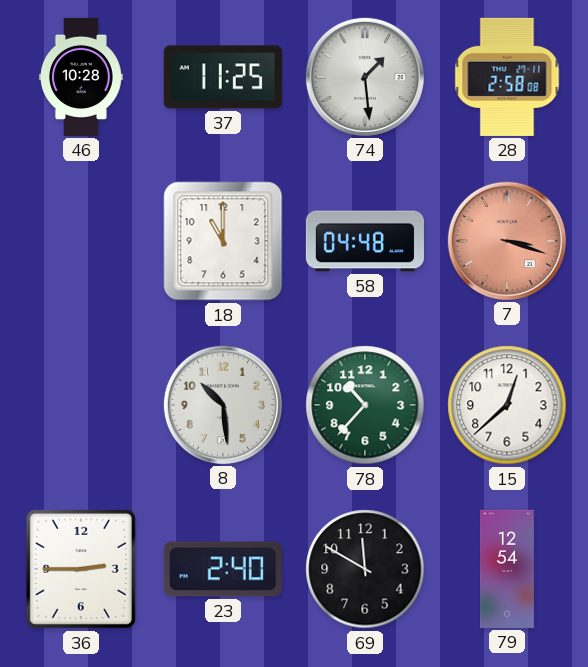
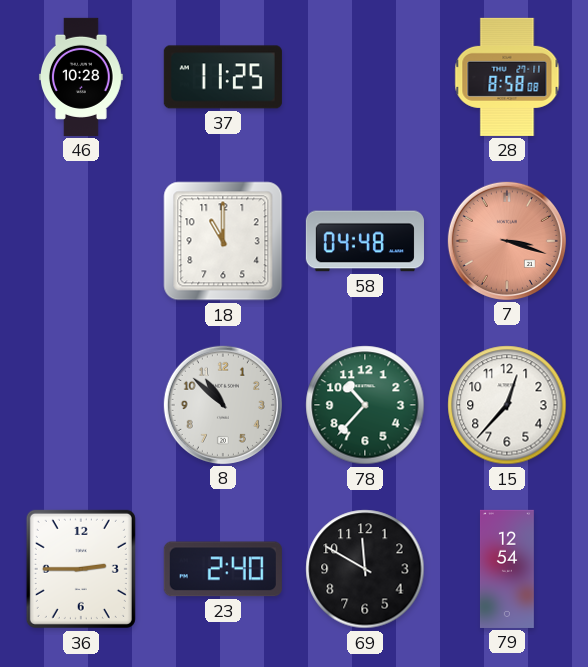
74: 1:29 -> none (365, 77)
28: 2:58 -> 8:58 (507, 77)
8: 10:29 -> 10:52 (223, 405)
15: 12:38 -> 12:37 (507, 405)
